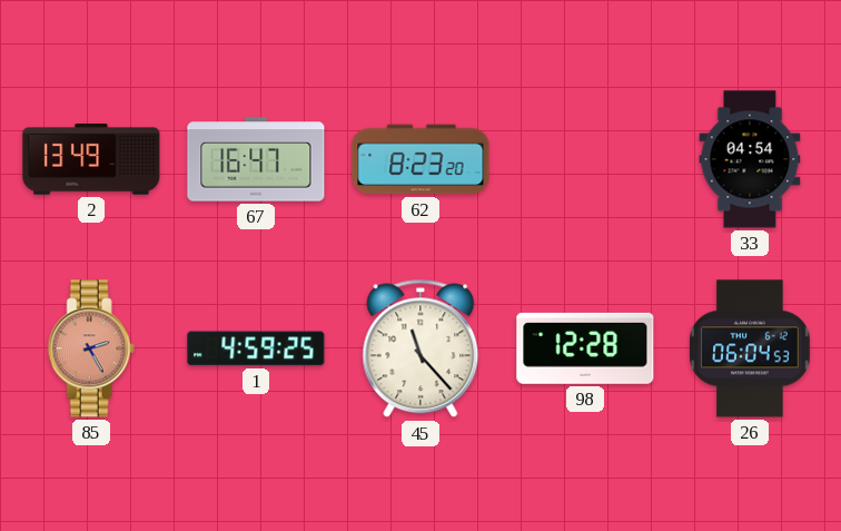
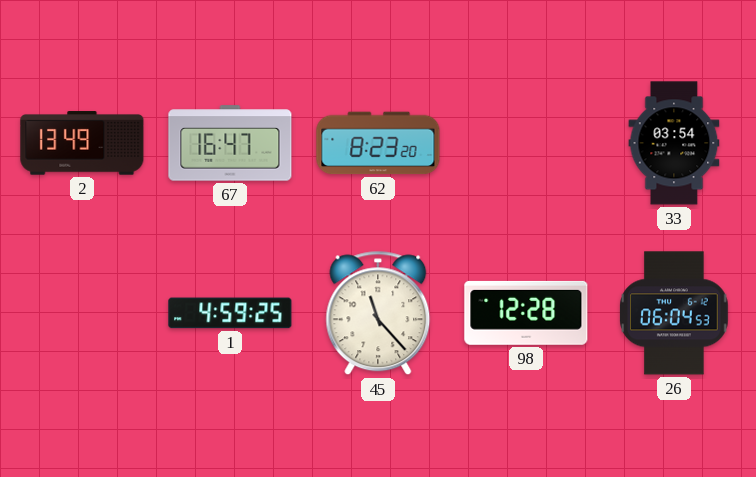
33: 04:54 -> 03:54 (674, 143)
85: 2:25 -> none (91, 348)
